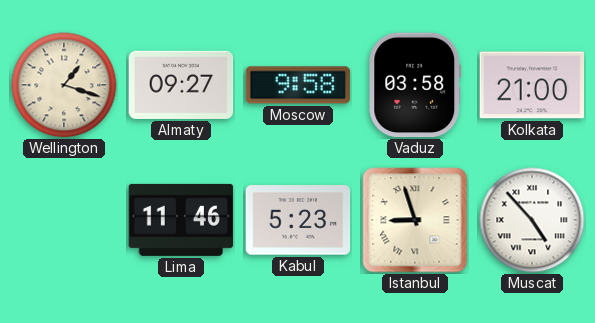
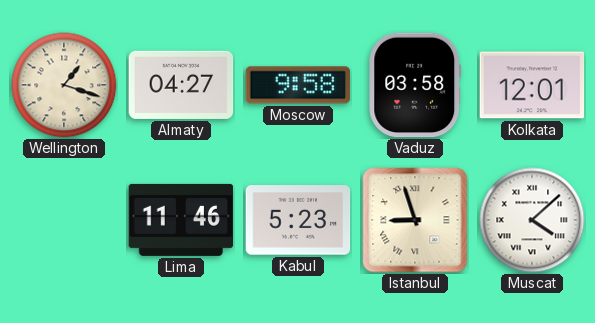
Almaty: 09:27 -> 04:27 (181, 85)
Kolkata: 21:00 -> 12:01 (532, 85)
Muscat: 4:53 -> 4:08 (532, 220)
